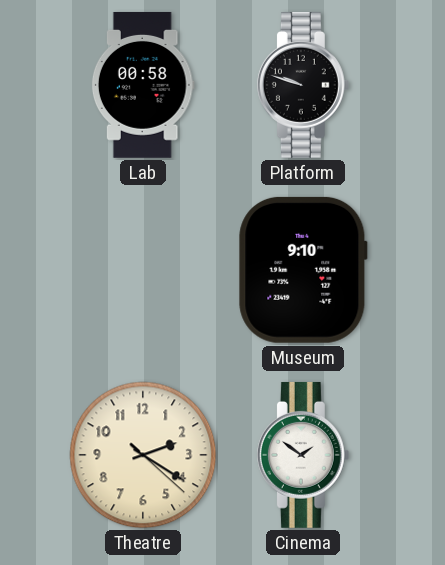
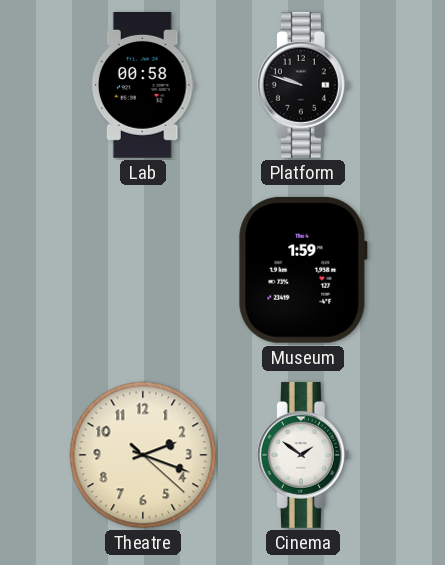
Museum: 9:10 -> 1:59 (303, 270)
Theatre: 2:20 -> 2:18 (143, 455)
